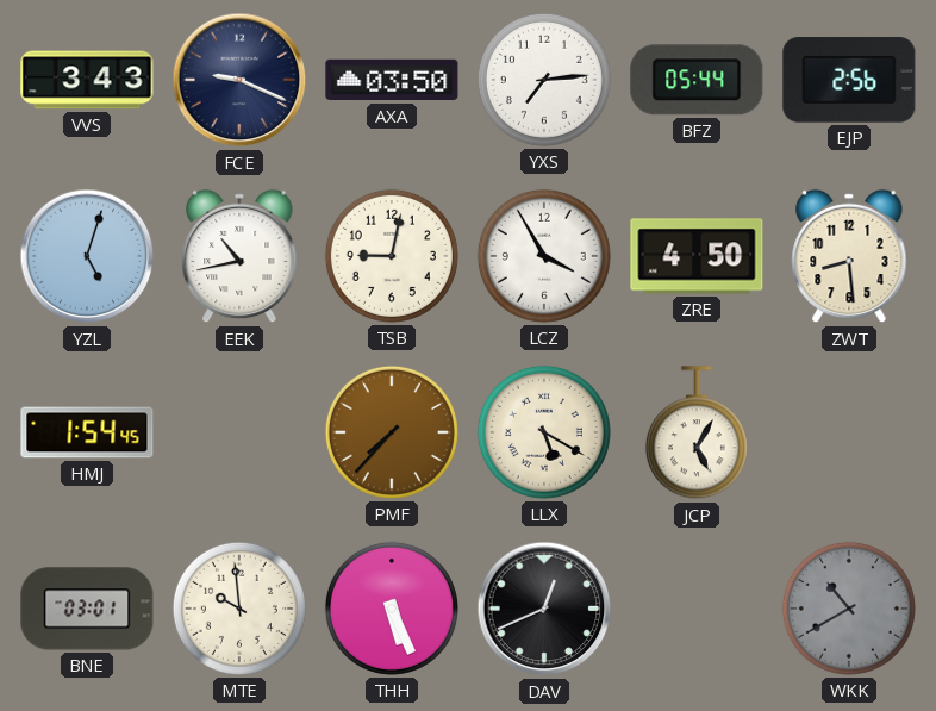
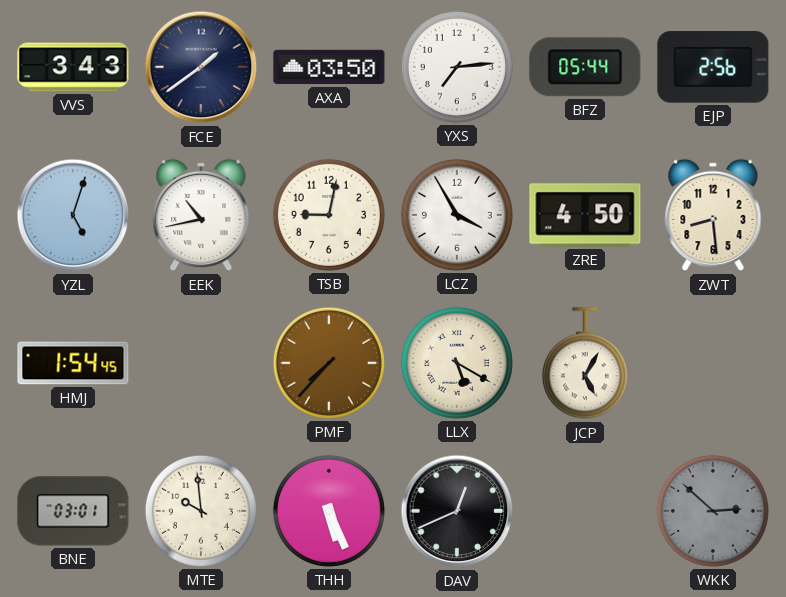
FCE: 9:19 -> 1:39 (201, 67)
WKK: 10:40 -> 2:52 (713, 511)
